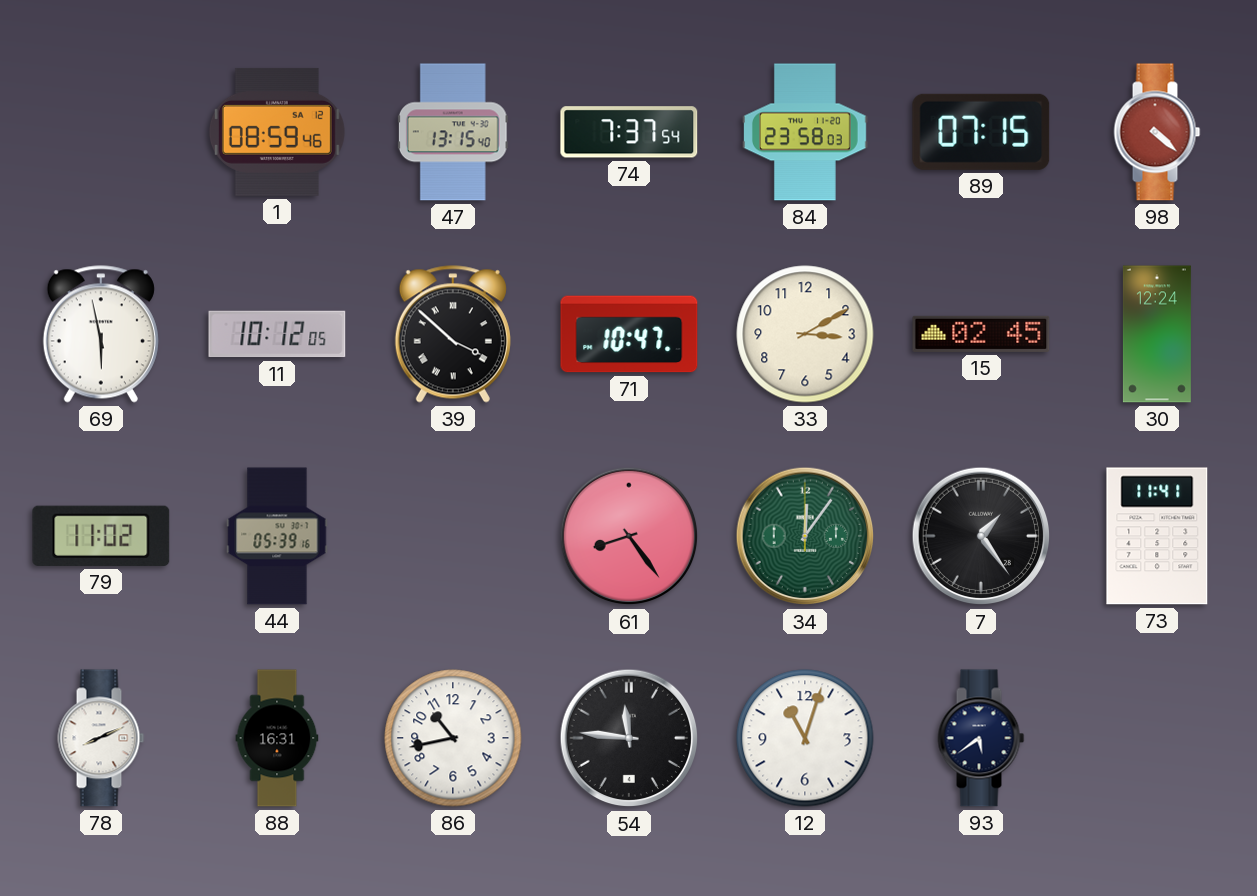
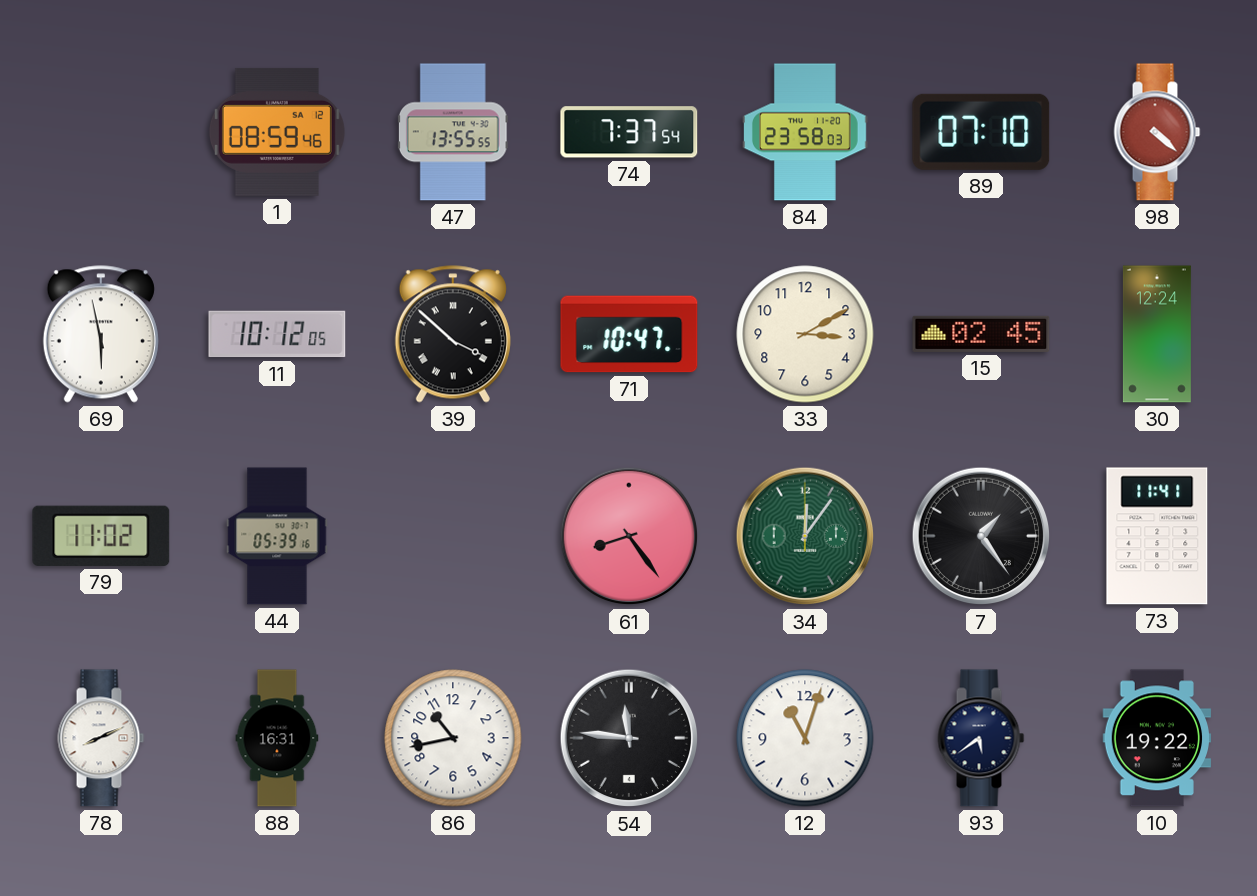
47: 13:15 -> 13:55 (453, 132)
89: 07:15 -> 07:10 (981, 132)
10: none -> 19:22 (1157, 738)
